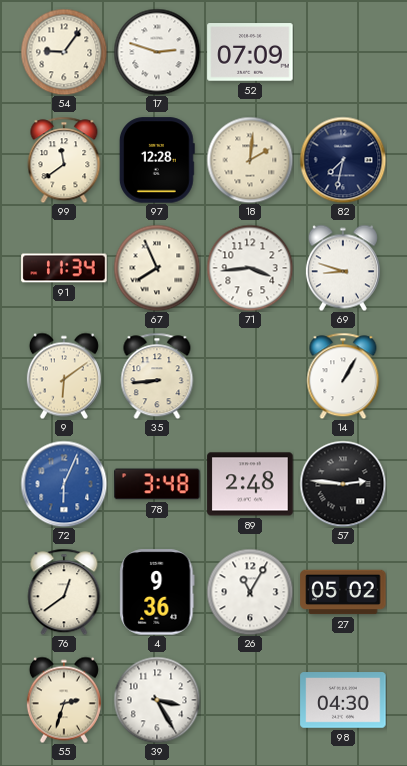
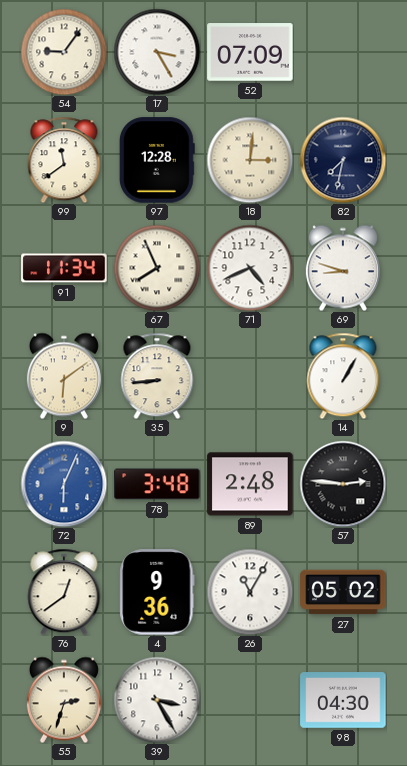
17: 2:48 -> 3:25 (157, 52)
18: 2:01 -> 3:01 (250, 160)
71: 3:44 -> 4:41 (250, 268)
